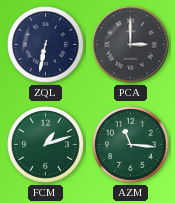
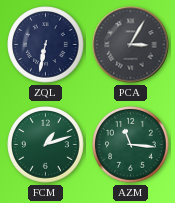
PCA: 3:00 -> 3:05 (131, 45)
